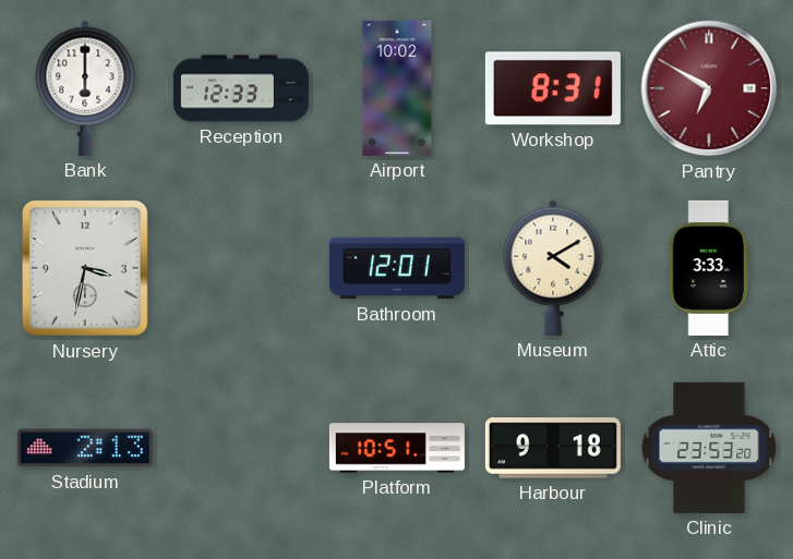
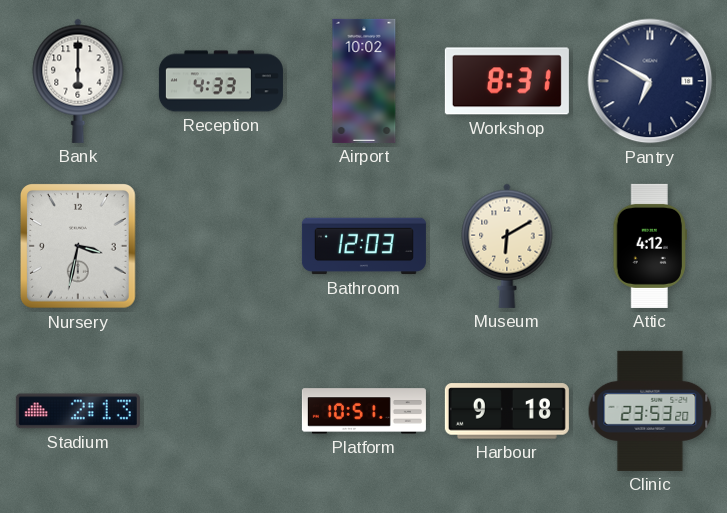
Reception: 12:33 -> 4:33 (221, 81)
Pantry dial: burgundy -> navy (650, 81)
Bathroom: 12:01 -> 12:03 (364, 246)
Museum: 4:10 -> 6:10 (507, 246)
Attic: 3:33 -> 4:12 (650, 246)
